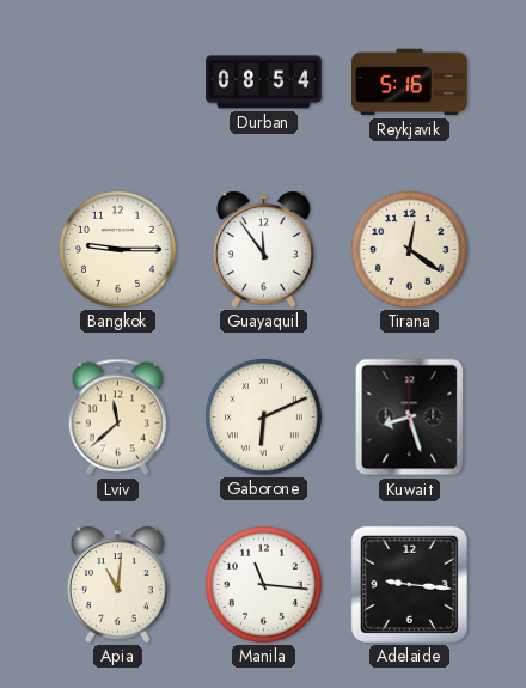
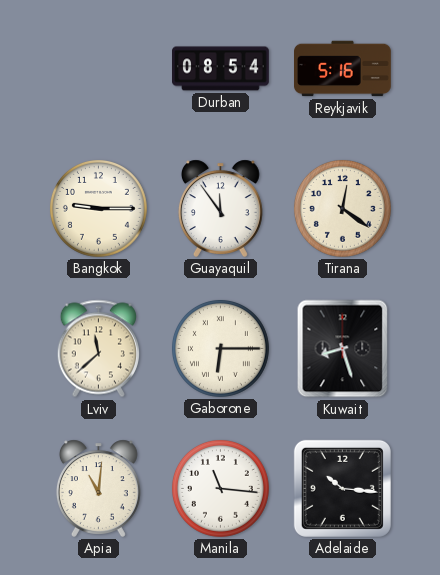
Gaborone: 6:11 -> 6:15 (220, 348)
Adelaide: 9:16 -> 10:16 (342, 488)
